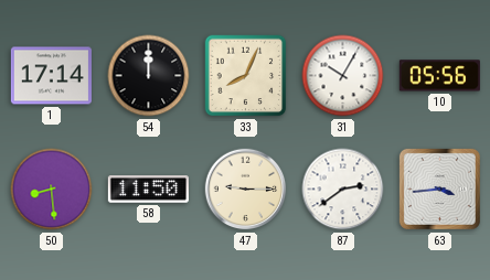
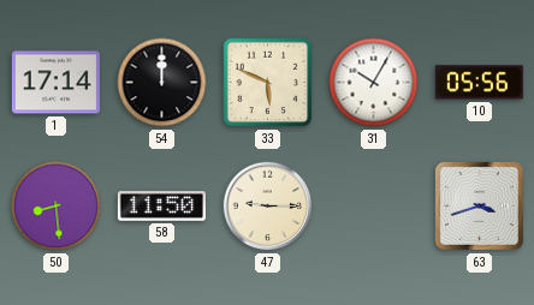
33: 8:04 -> 5:49 (268, 83)
87: 2:39 -> none (343, 190)
63: 3:44 -> 3:42 (479, 205)
